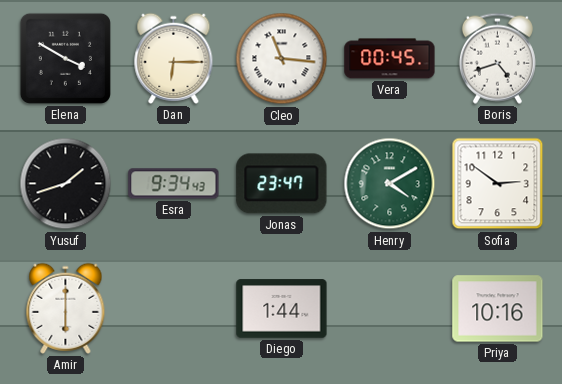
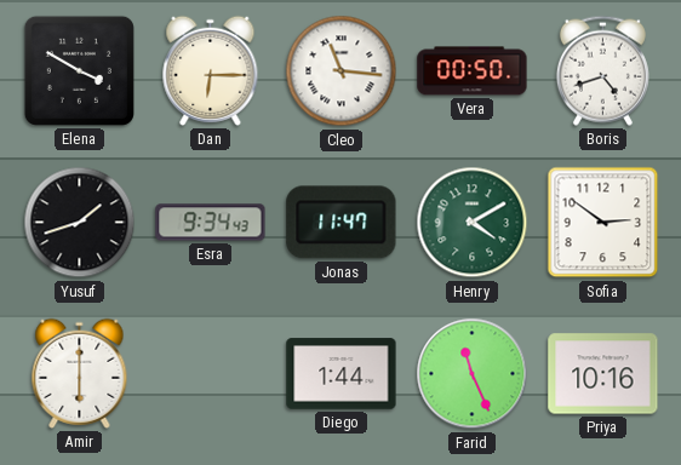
Vera: 00:45 -> 00:50 (473, 71)
Jonas: 23:47 -> 11:47 (342, 223)
Farid: none -> 11:26 (473, 374)
